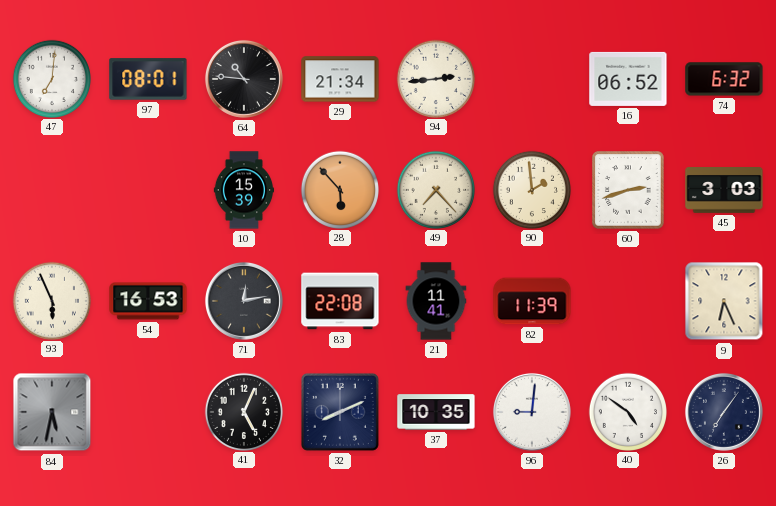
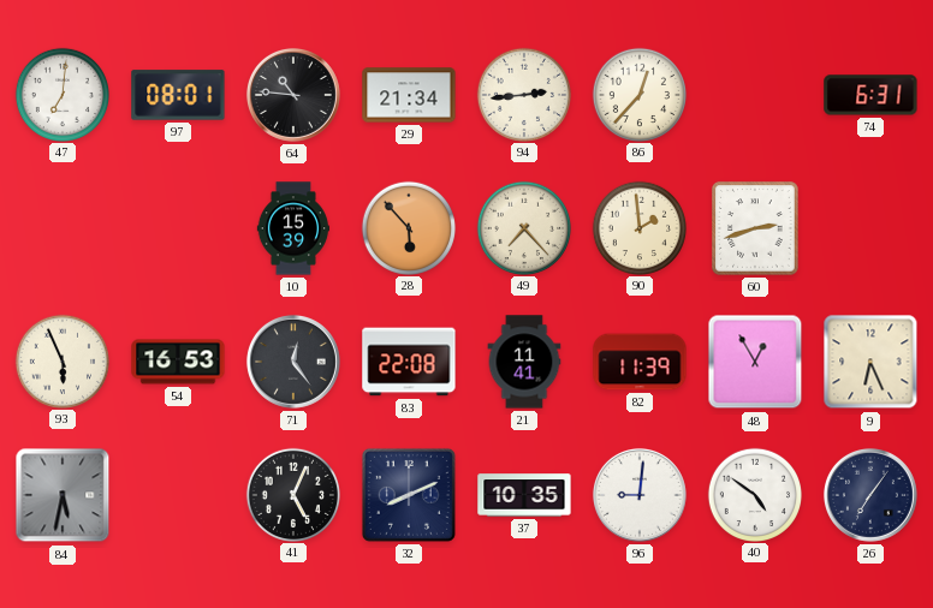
86: none -> 12:37 (638, 94)
16: 06:52 -> none (628, 79)
74: 6:32 -> 6:31 (870, 95)
45: 3:03 -> none (724, 191)
71: 12:13 -> 12:24 (293, 362)
48: none -> 12:55 (755, 362)
